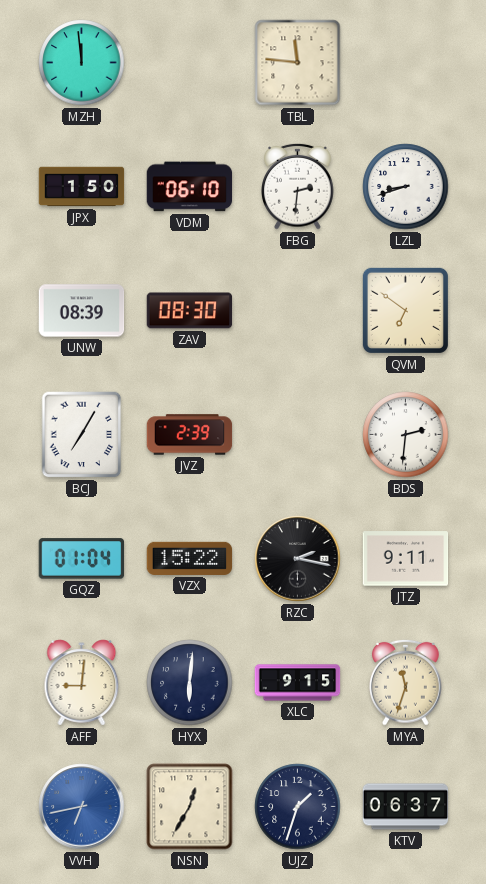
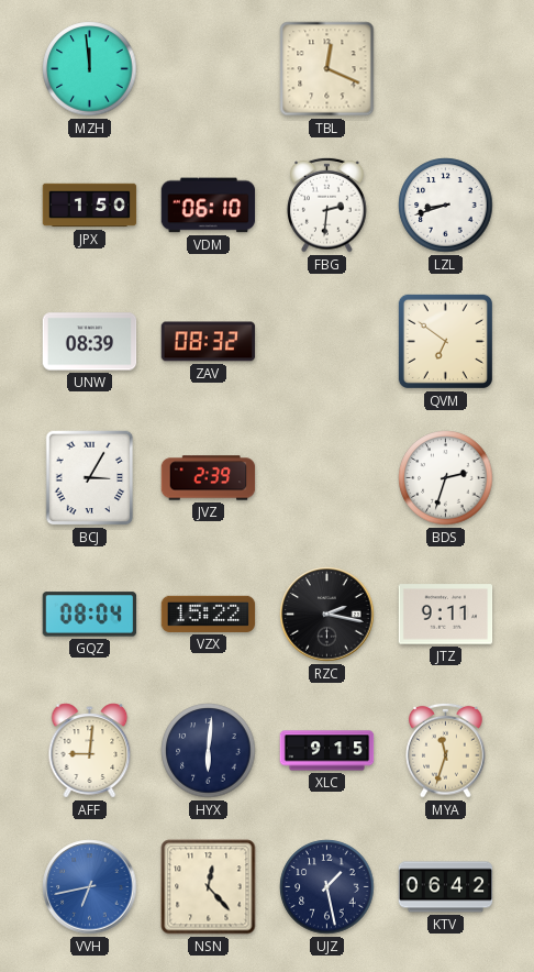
TBL: 11:46 -> 12:19 (327, 69)
ZAV: 08:30 -> 08:32 (209, 342)
BCJ: 7:05 -> 3:05 (90, 478)
BDS: 2:31 -> 2:33 (446, 478)
GQZ: 01:04 -> 08:04 (90, 615)
NSN: 12:35 -> 12:23 (209, 887)
UJZ: 1:33 -> 1:28 (327, 887)
KTV: 06:37 -> 06:42 (446, 887)
